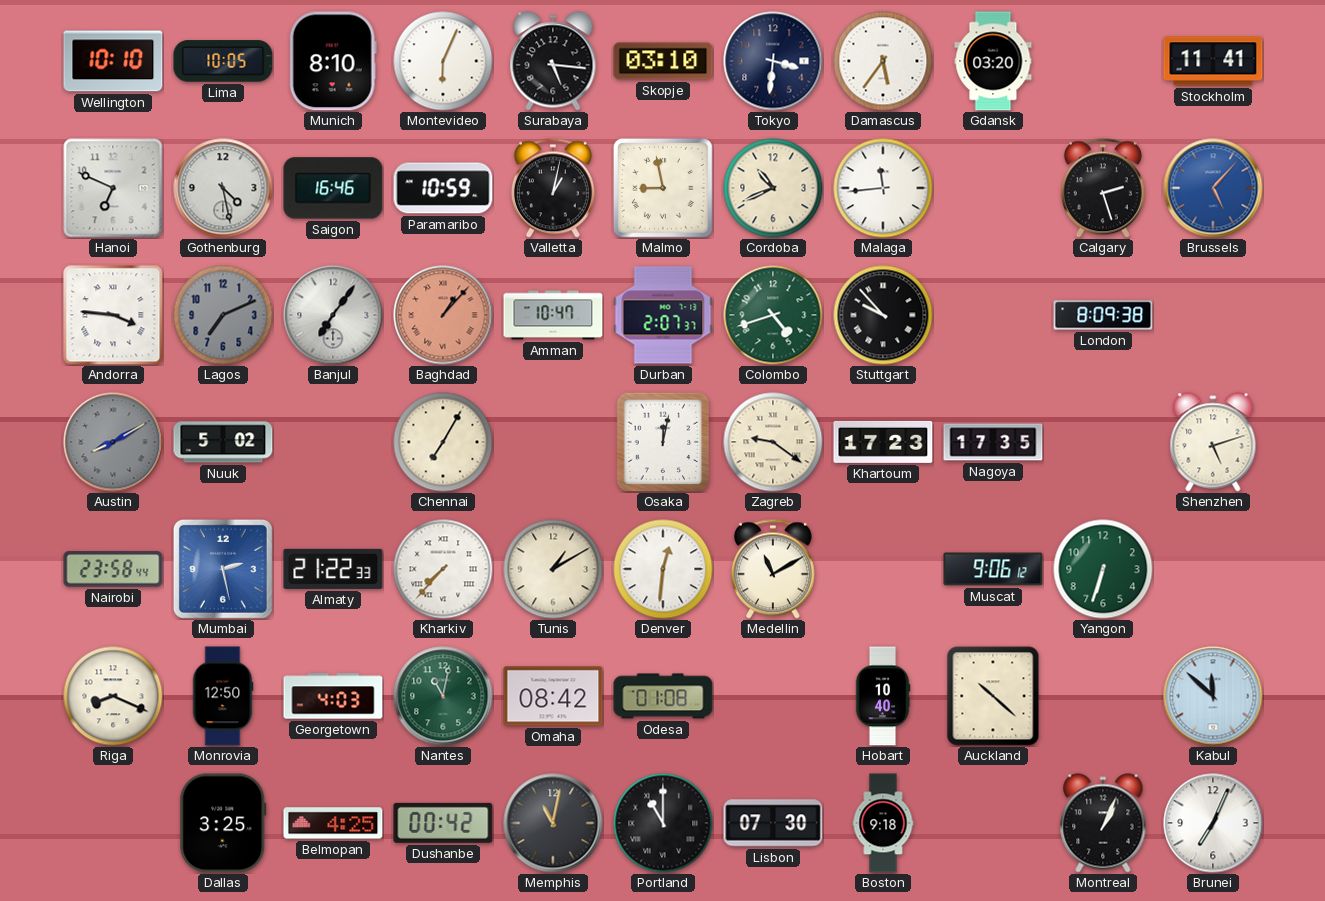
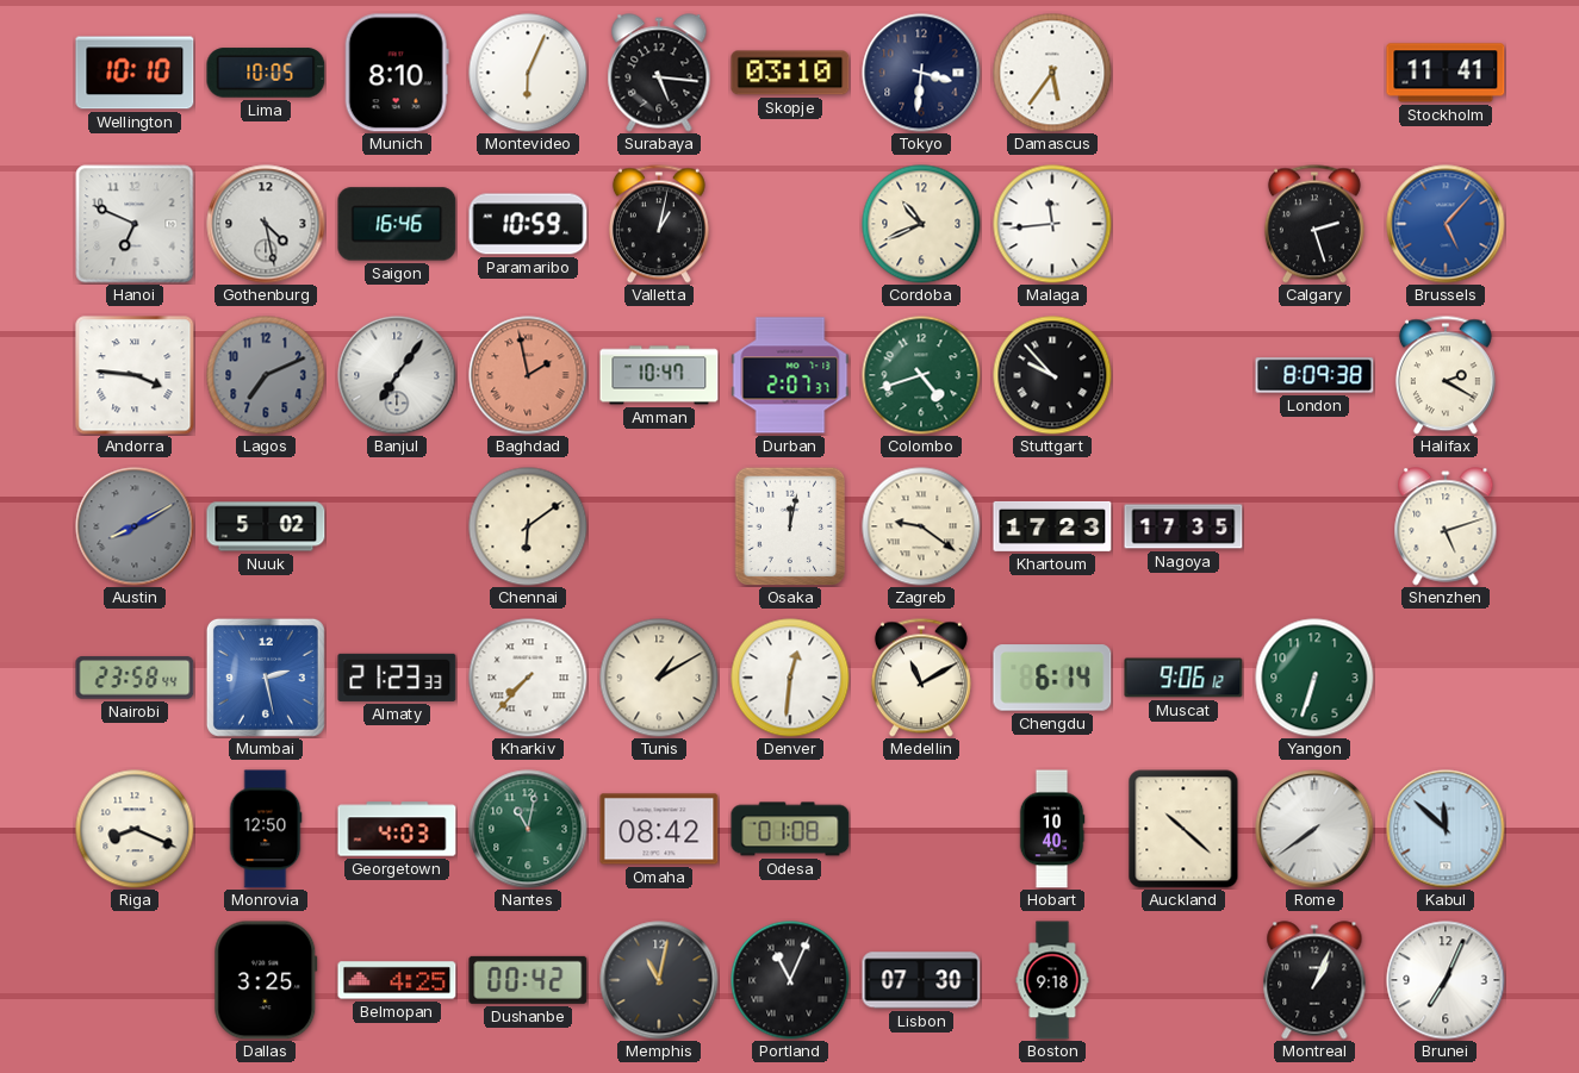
Gdansk: 03:20 -> none (993, 61)
Malmo: 8:58 -> none (663, 188)
Baghdad: 1:07 -> 1:58 (528, 375)
Halifax: none -> 2:20 (1446, 375)
Chennai: 7:05 -> 6:09 (528, 526)
Almaty: 21:22 -> 21:23 (397, 678)
Chengdu: none -> 6:14 (1052, 678)
Rome: none -> 7:39 (1314, 829)
Portland: 11:00 -> 11:04 (790, 980)
